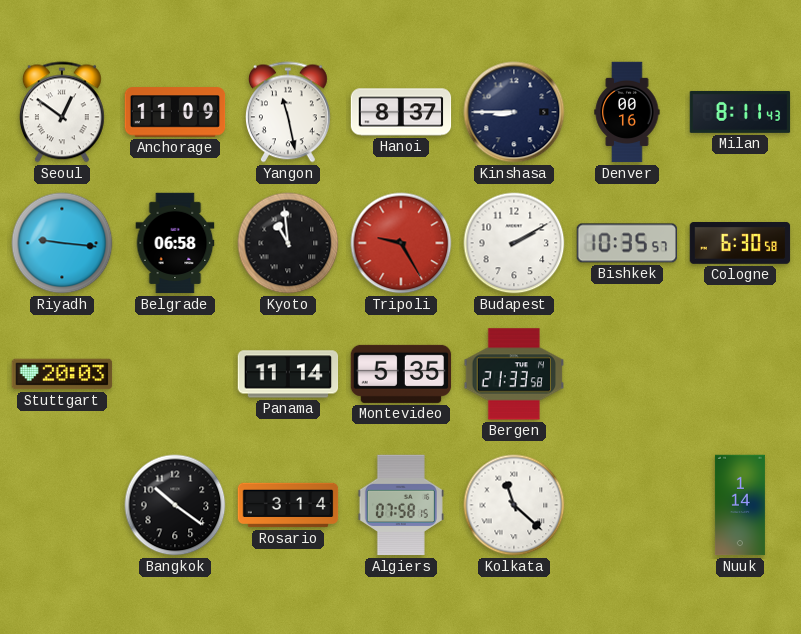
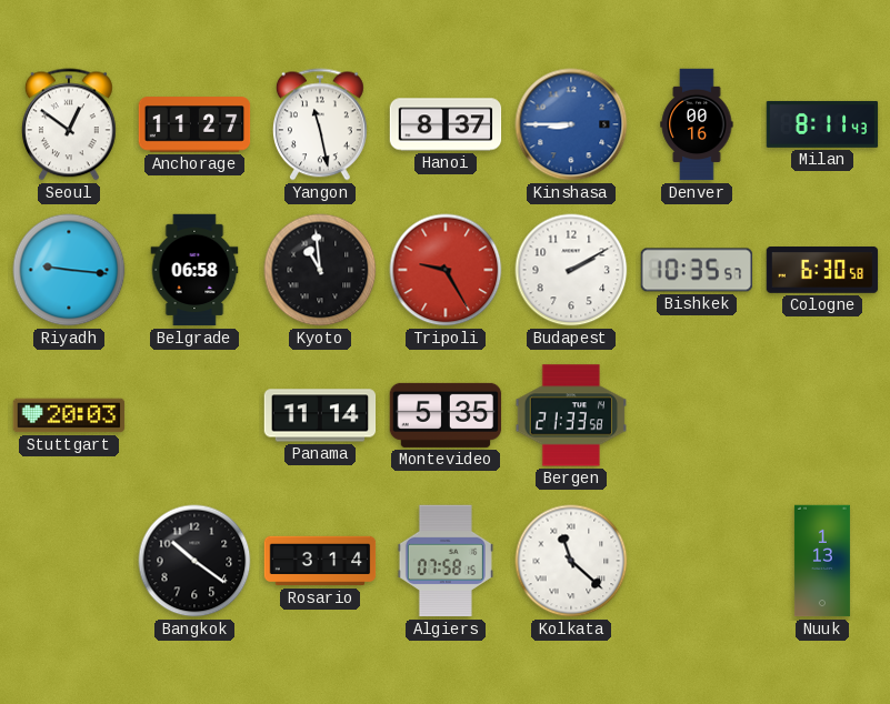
Anchorage: 11:09 -> 11:27 (194, 124)
Kinshasa dial: navy -> blue (571, 124)
Nuuk: 1:14 -> 1:13 (822, 561)
